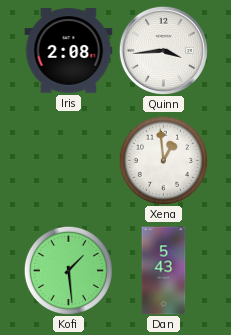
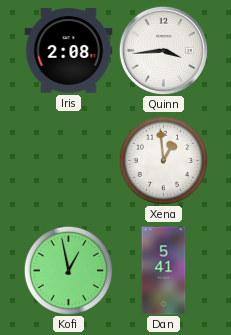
Kofi: 1:29 -> 12:58 (68, 270)
Dan: 5:43 -> 5:41 (164, 271)
